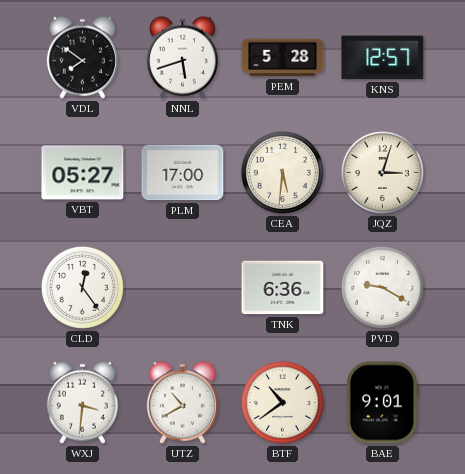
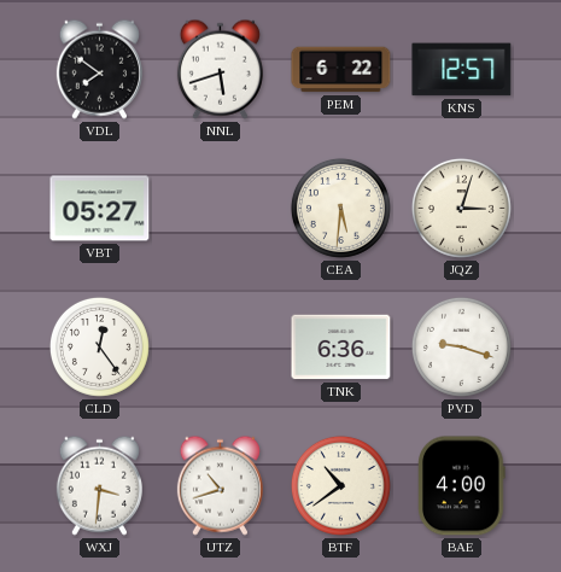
PEM: 5:28 -> 6:22 (341, 70)
PLM: 17:00 -> none (183, 173)
PVD: 9:20 -> 9:18 (461, 346)
UTZ: 10:40 -> 10:42 (220, 485)
BAE: 9:01 -> 4:00 (462, 486)
